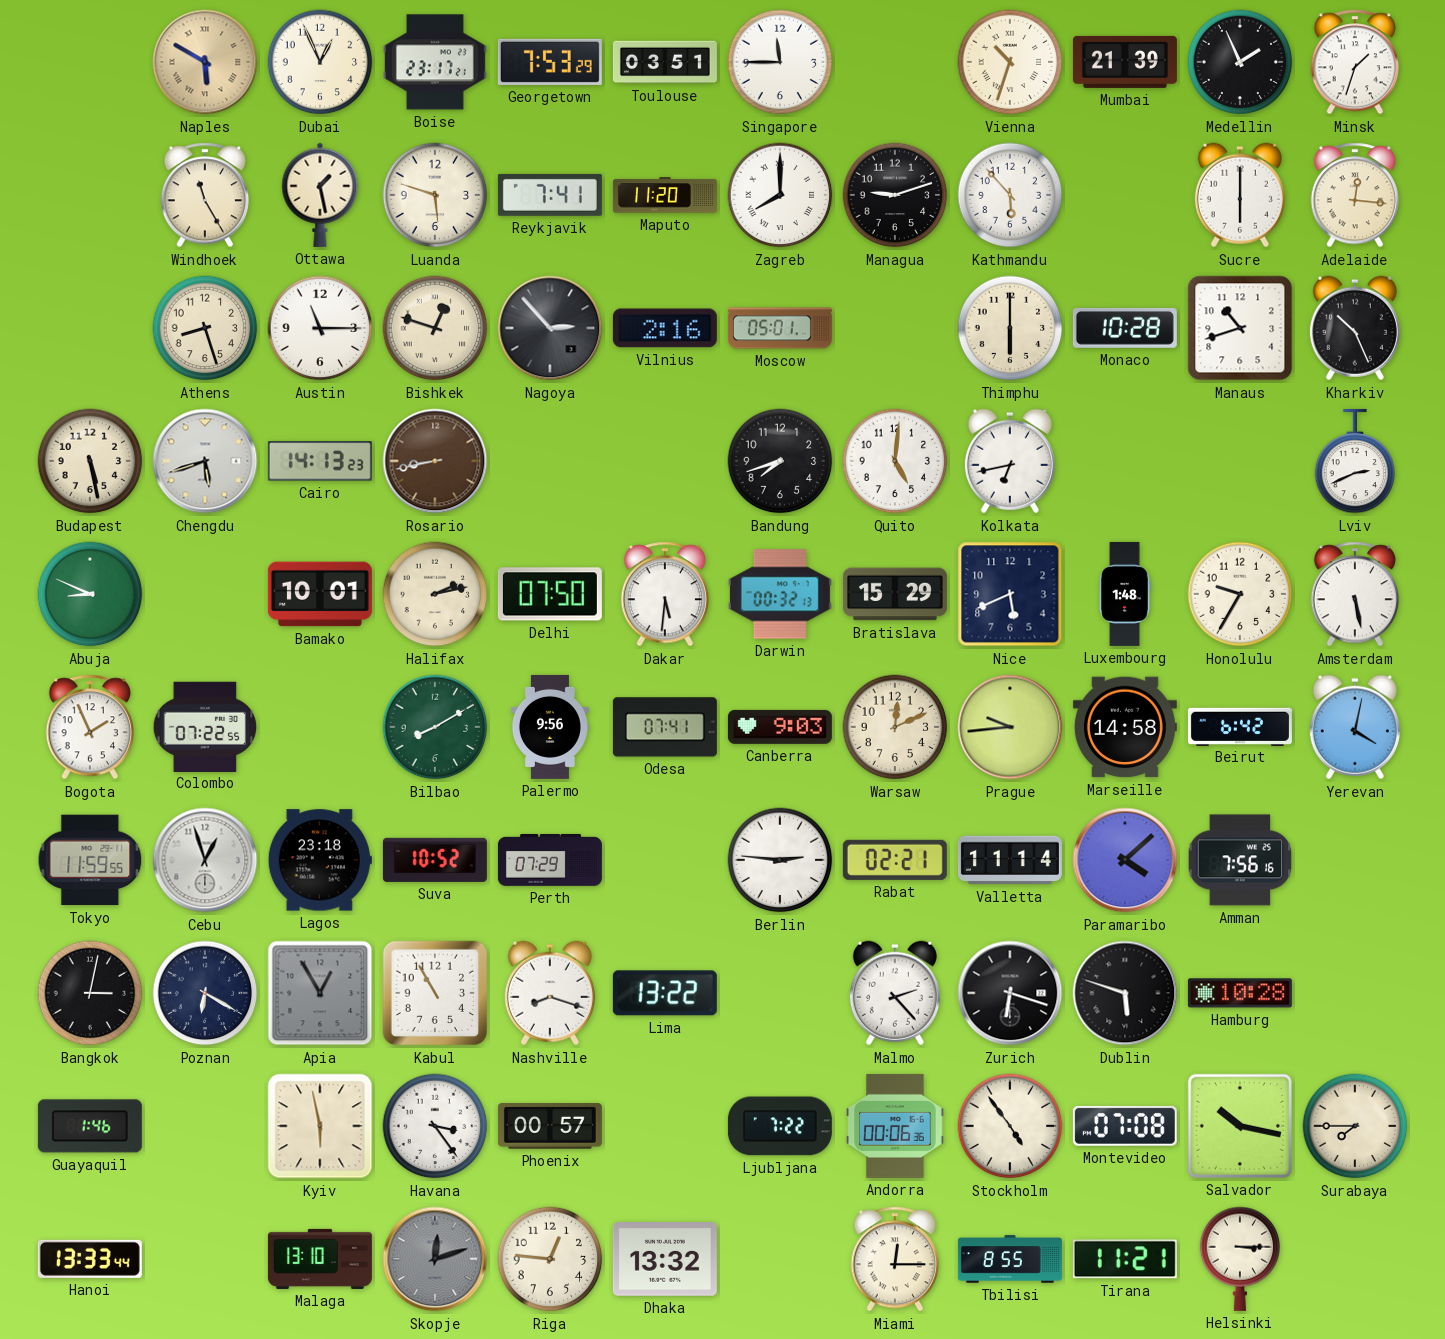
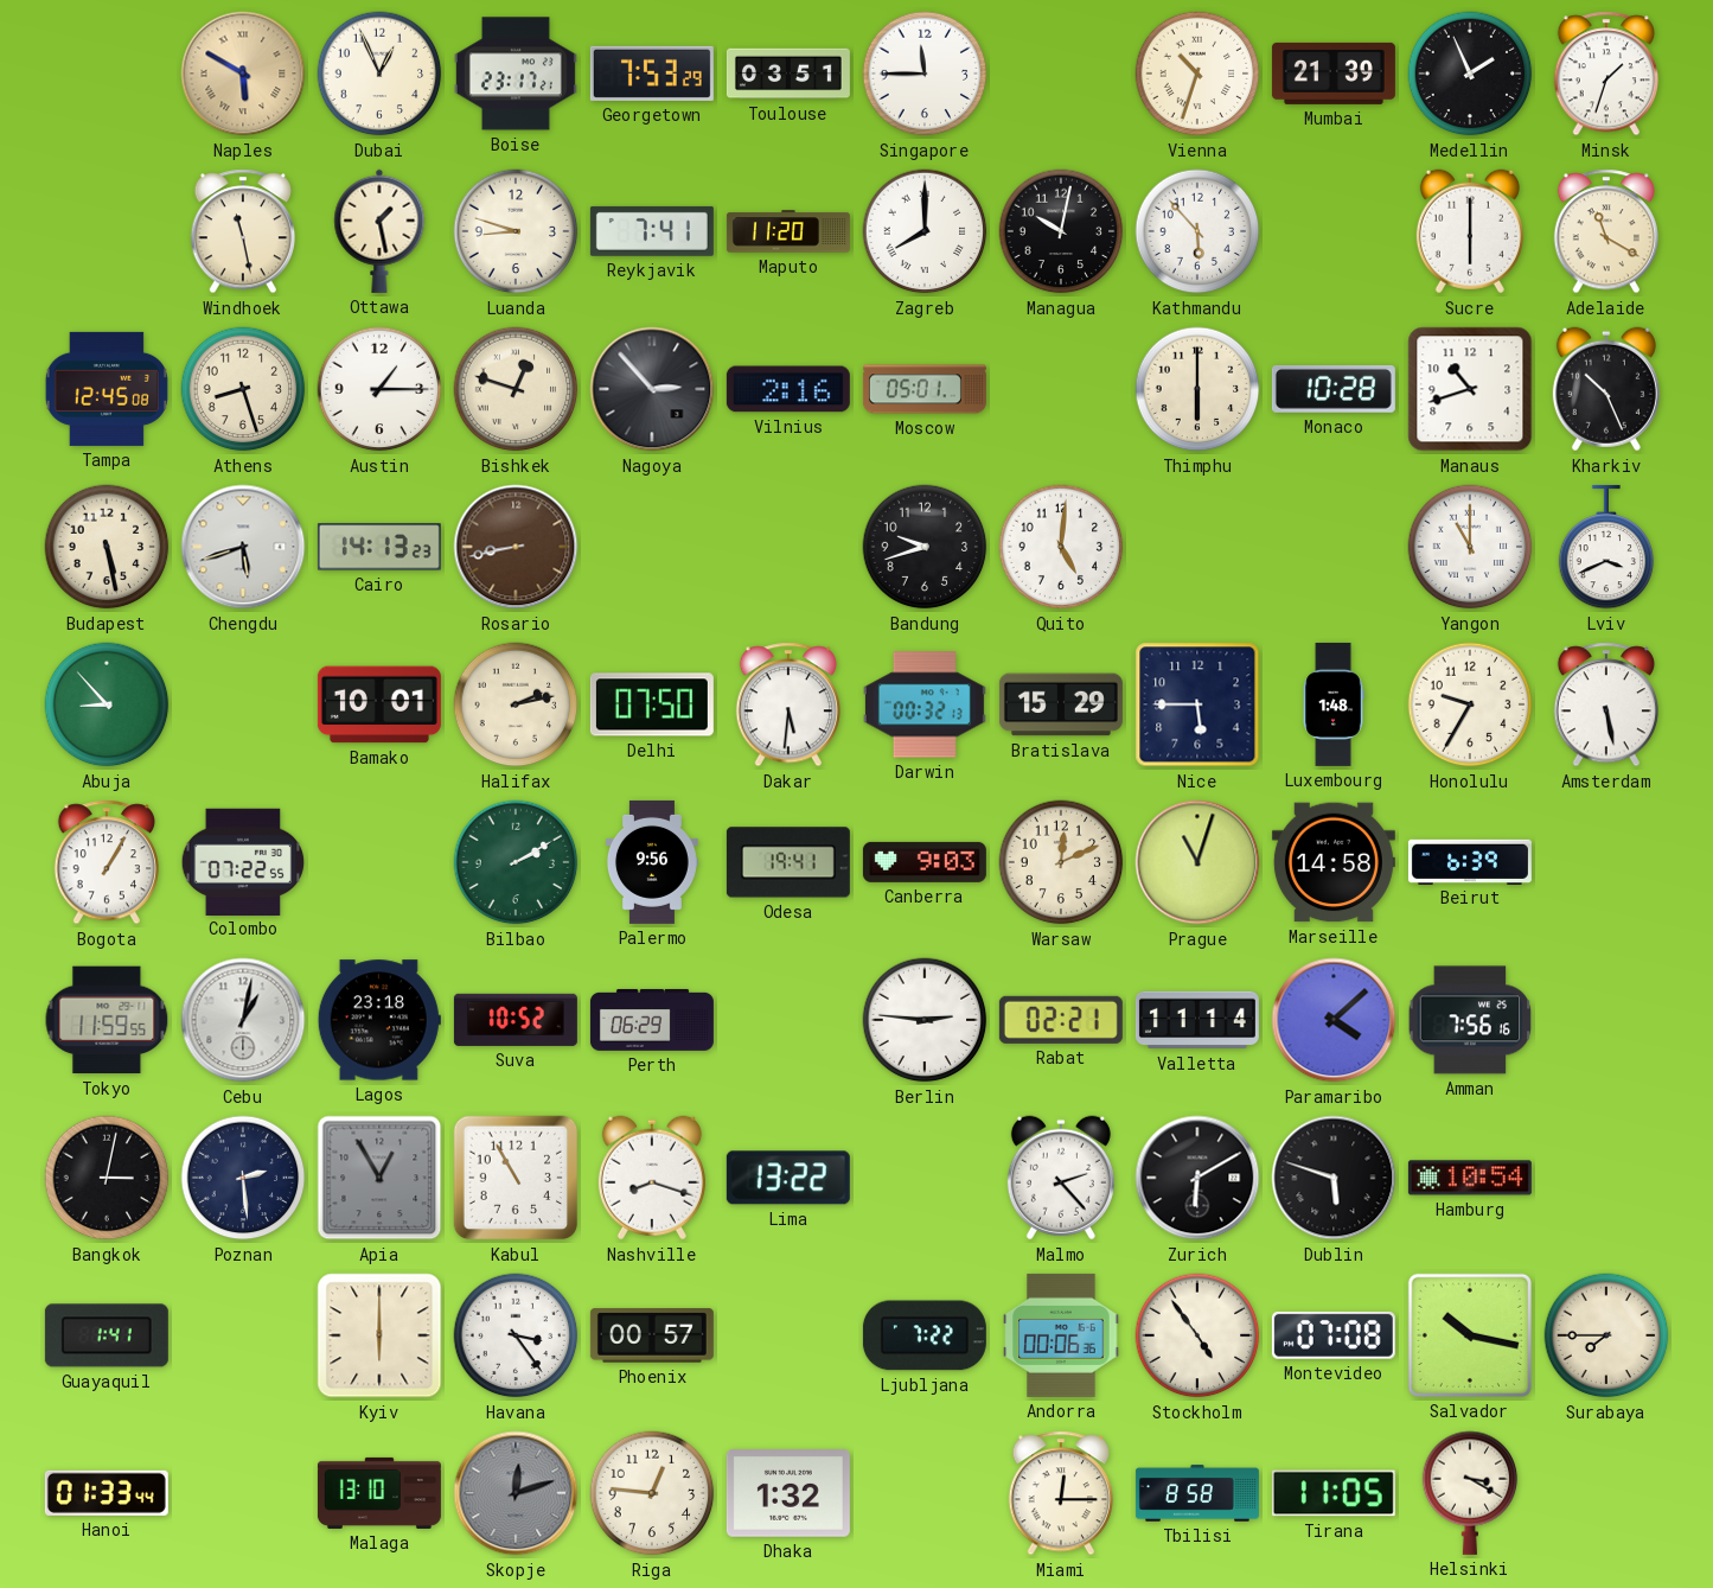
Windhoek: 11:25 -> 11:28 (242, 231)
Luanda: 5:48 -> 8:48 (516, 231)
Managua: 9:12 -> 10:02 (1061, 231)
Adelaide: 12:16 -> 11:20 (1605, 231)
Tampa: none -> 12:45 (107, 389)
Austin: 11:15 -> 1:15 (379, 389)
Bandung: 7:42 -> 9:42 (925, 547)
Kolkata: 6:43 -> none (1010, 461)
Yangon: none -> 11:00 (1470, 547)
Lviv: 2:41 -> 3:41 (1606, 547)
Abuja: 8:49 -> 8:53 (107, 704)
Nice: 5:41 -> 5:45 (1197, 704)
Bogota: 1:56 -> 1:05 (106, 862)
Bilbao: 8:10 -> 2:10 (516, 862)
Odesa: 07:41 -> 19:41 (788, 862)
Prague: 9:44 -> 11:03 (1197, 862)
Beirut: 6:42 -> 6:39 (1470, 861)
Yerevan: 4:02 -> none (1355, 727)
Cebu: 12:57 -> 1:02 (243, 1020)
Perth: 07:29 -> 06:29 (652, 1020)
Poznan: 6:20 -> 2:29 (243, 1178)
Zurich: 6:18 -> 6:10 (1197, 1178)
Hamburg: 10:28 -> 10:54 (1470, 1178)
Guayaquil: 1:46 -> 1:41 (107, 1335)
Kyiv: 5:58 -> 6:00 (379, 1335)
Hanoi: 13:33 -> 01:33 (107, 1493)
Dhaka: 13:32 -> 1:32 (788, 1494)
Tbilisi: 8:55 -> 8:58 (1197, 1493)
Tirana: 11:21 -> 11:05 (1334, 1493)
Helsinki: 3:15 -> 3:20 (1470, 1493)
